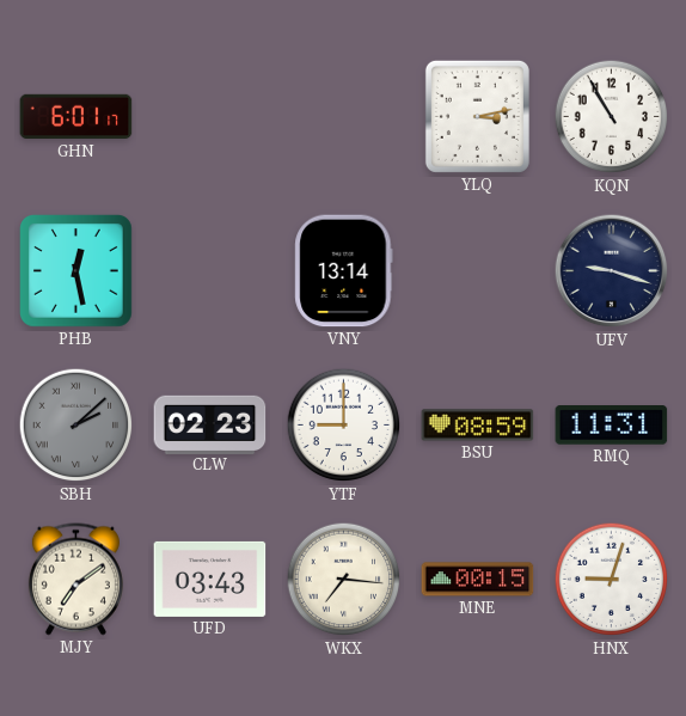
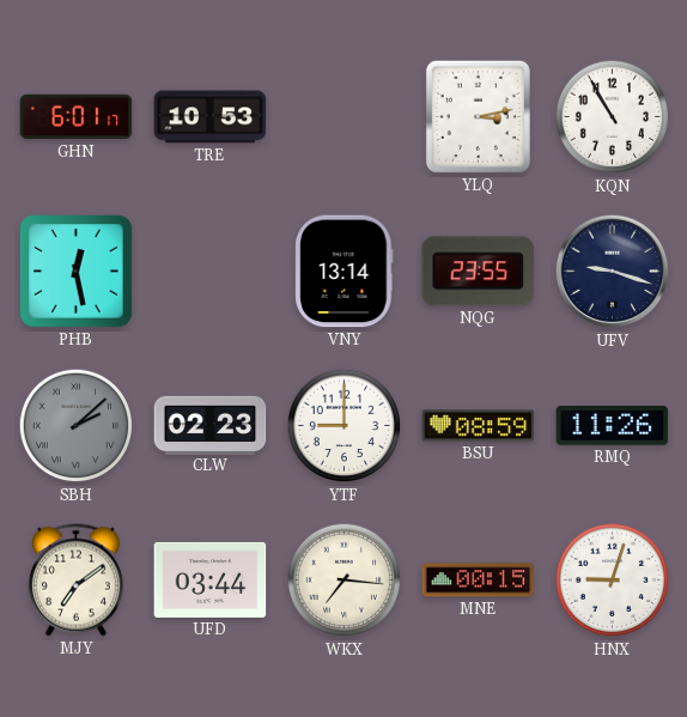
TRE: none -> 10:53 (211, 117)
NQG: none -> 23:55 (479, 272)
RMQ: 11:31 -> 11:26 (613, 426)
UFD: 03:43 -> 03:44 (211, 579)
